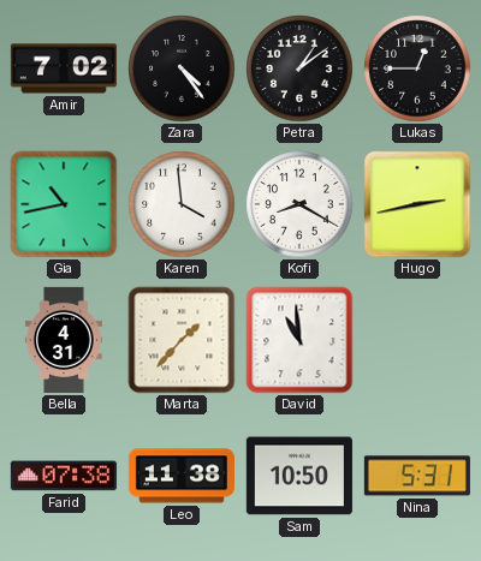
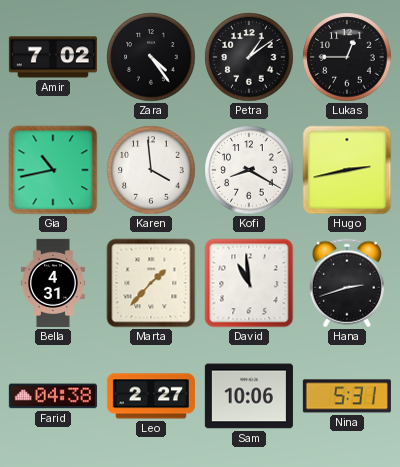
Hana: none -> 2:42 (347, 283)
Farid: 07:38 -> 04:38 (53, 396)
Leo: 11:38 -> 2:27 (151, 396)
Sam: 10:50 -> 10:06 (249, 396)
